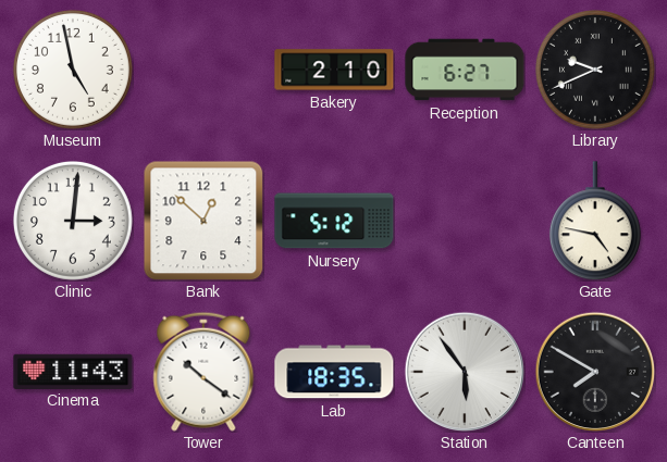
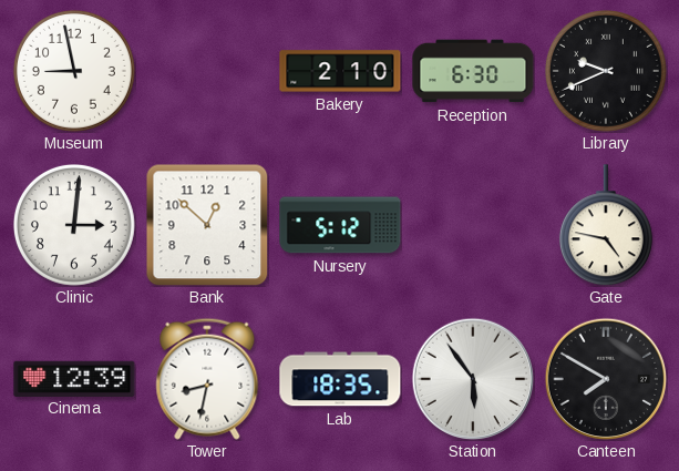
Museum: 4:58 -> 8:58 (74, 71)
Reception: 6:27 -> 6:30 (473, 71)
Cinema: 11:43 -> 12:39 (74, 378)
Tower: 10:21 -> 8:32 (207, 379)
